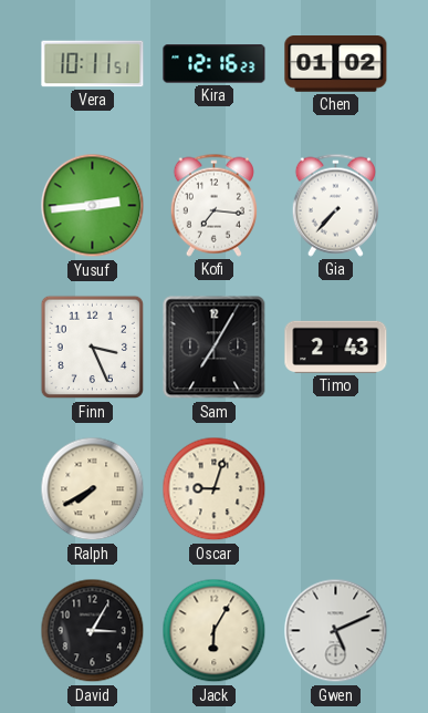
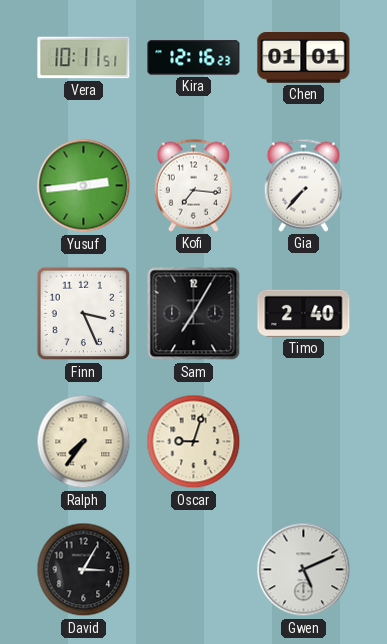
Chen: 01:02 -> 01:01 (304, 58)
Timo: 2:43 -> 2:40 (304, 313)
Ralph: 7:40 -> 7:36 (84, 442)
Jack: 6:05 -> none (215, 631)
